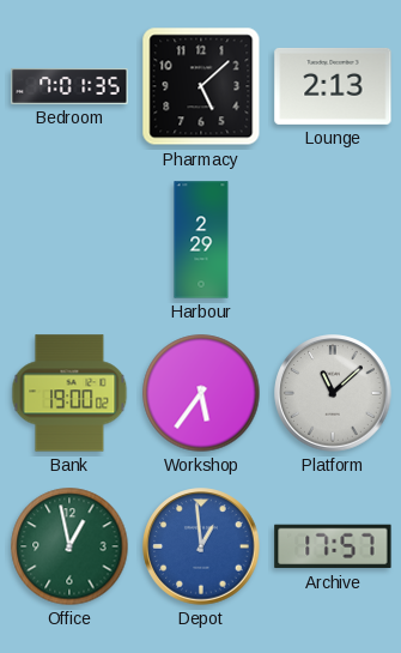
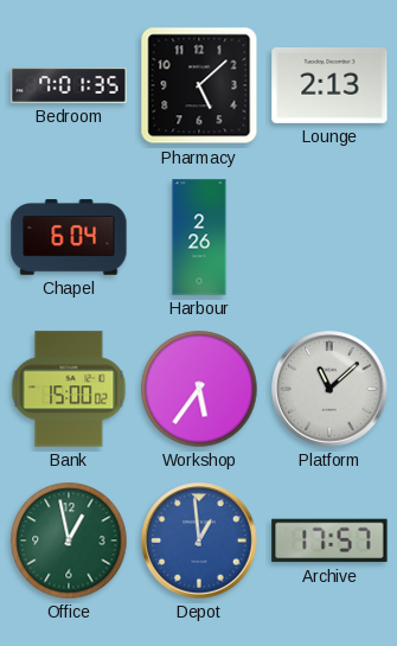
Chapel: none -> 6:04 (69, 237)
Harbour: 2:29 -> 2:26 (199, 237)
Bank: 19:00 -> 15:00 (69, 389)
